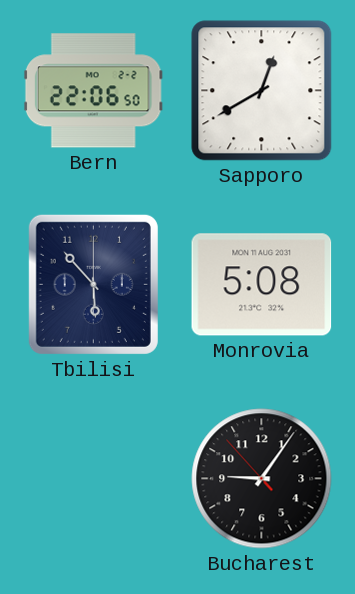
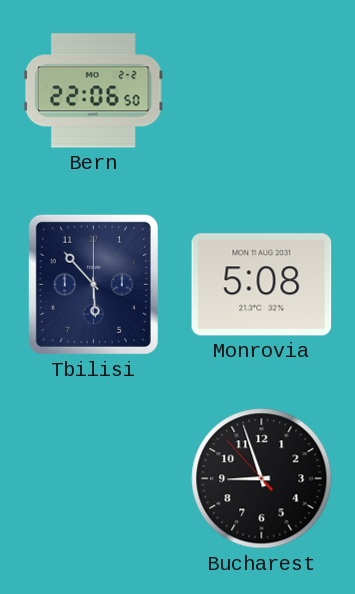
Sapporo: 12:40 -> none (262, 91)
Bucharest: 9:05 -> 8:56 (262, 479)
